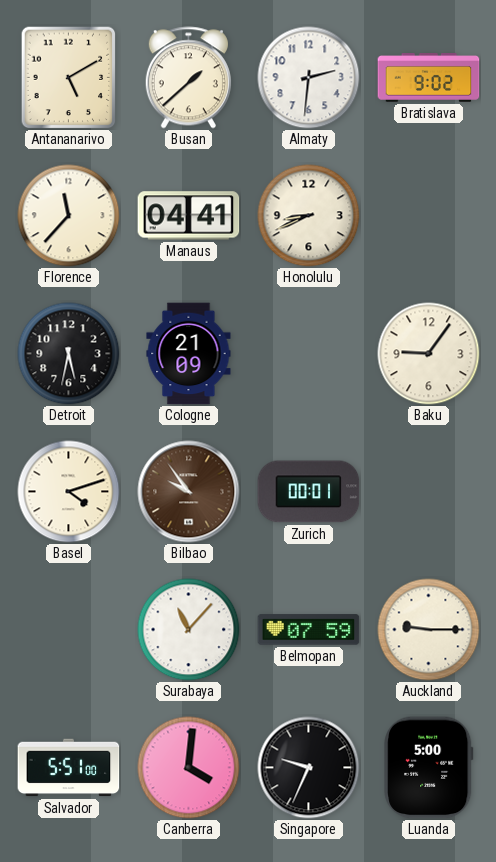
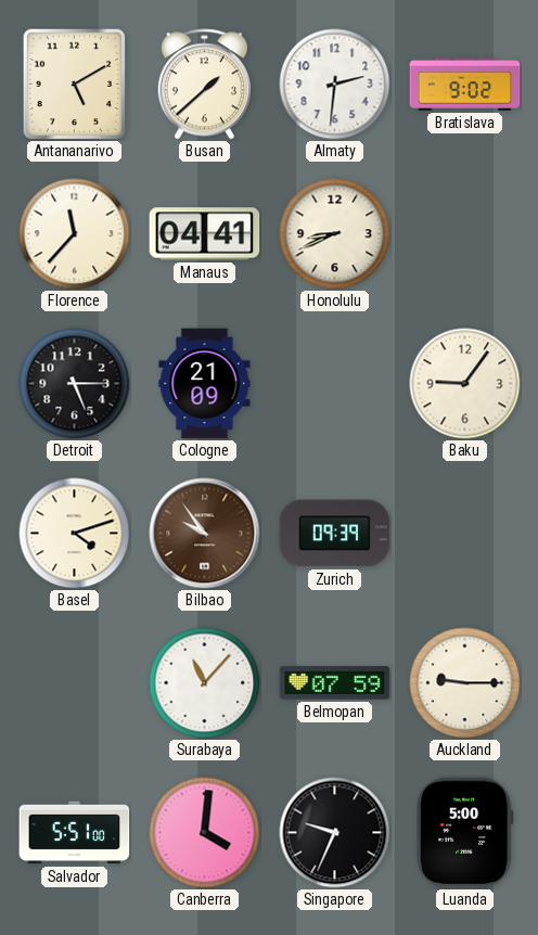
Detroit: 5:32 -> 5:15 (75, 384)
Zurich: 00:01 -> 09:39 (335, 534)
